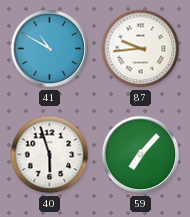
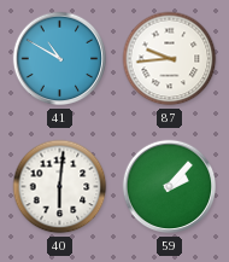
40: 5:57 -> 6:01 (60, 187)
59: 7:07 -> 2:07 (170, 187)
